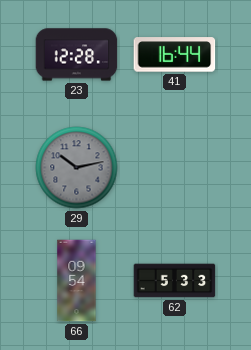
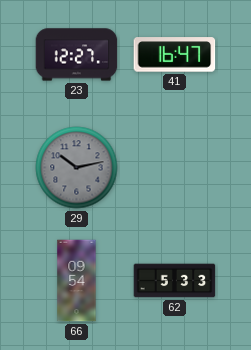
23: 12:28 -> 12:27 (77, 55)
41: 16:44 -> 16:47 (175, 55)
